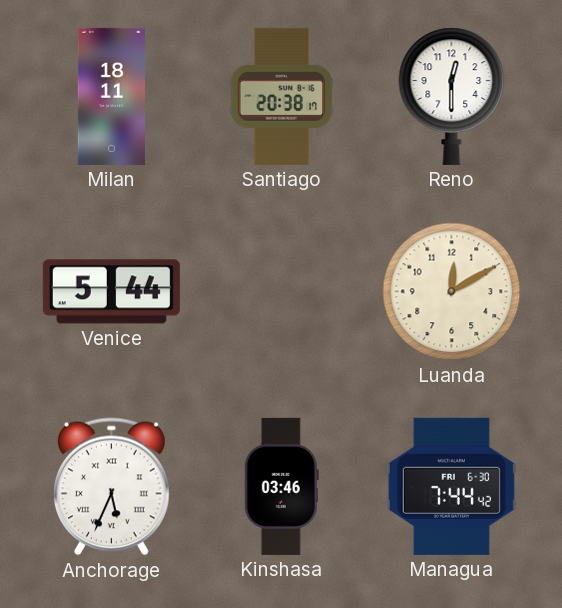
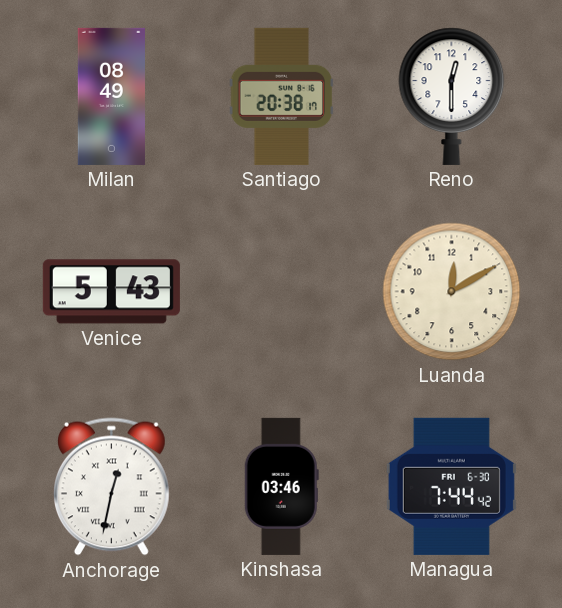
Milan: 18:11 -> 08:49 (111, 96)
Venice: 5:44 -> 5:43 (111, 292)
Anchorage: 5:34 -> 12:32 (111, 487)
